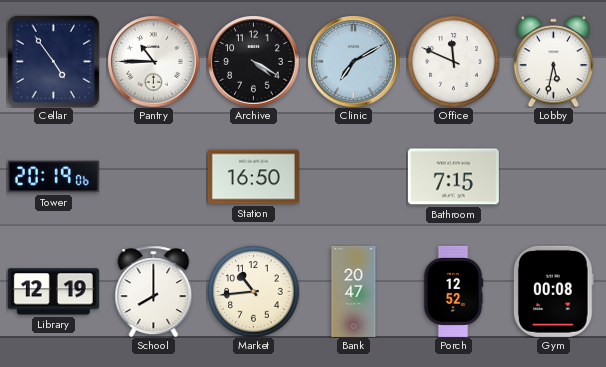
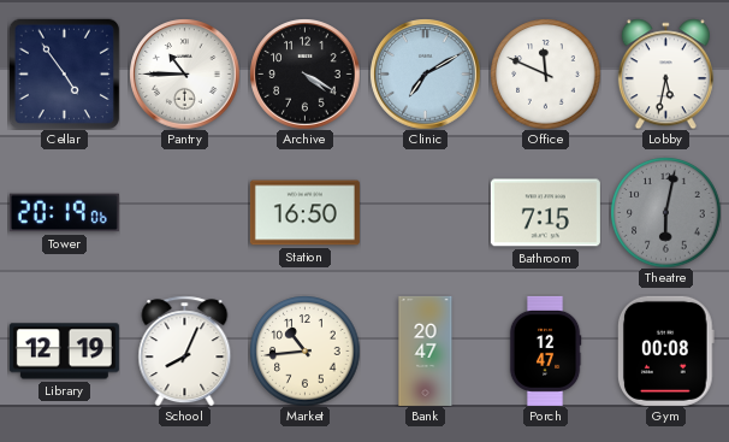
Theatre: none -> 6:02 (665, 212)
School: 8:00 -> 8:04 (185, 350)
Porch: 12:52 -> 12:47 (545, 350)
